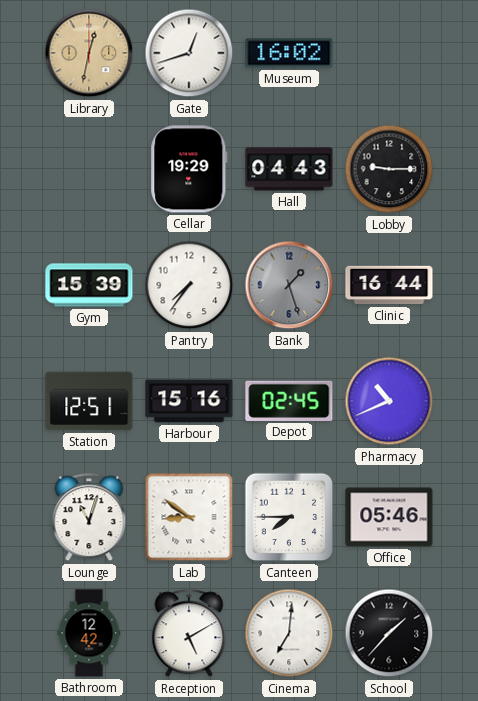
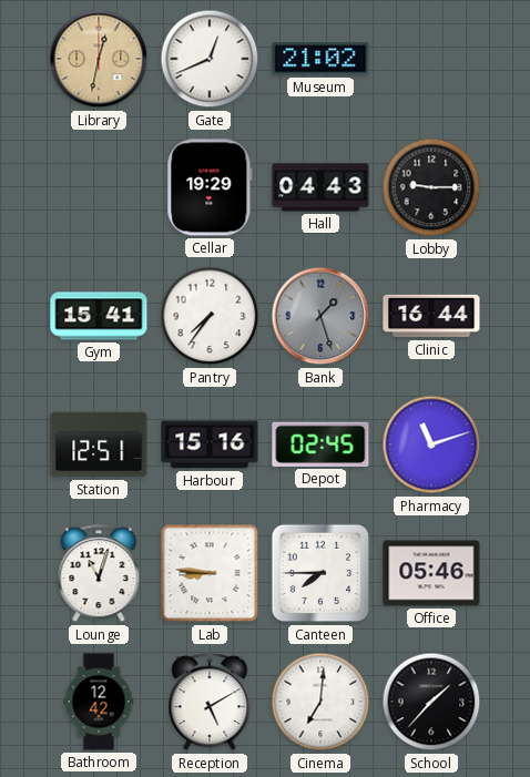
Gate: 12:42 -> 12:41 (210, 59)
Museum: 16:02 -> 21:02 (320, 59)
Gym: 15:39 -> 15:41 (99, 316)
Pharmacy: 10:41 -> 11:12 (431, 444)
Lab: 8:51 -> 8:46 (210, 573)
